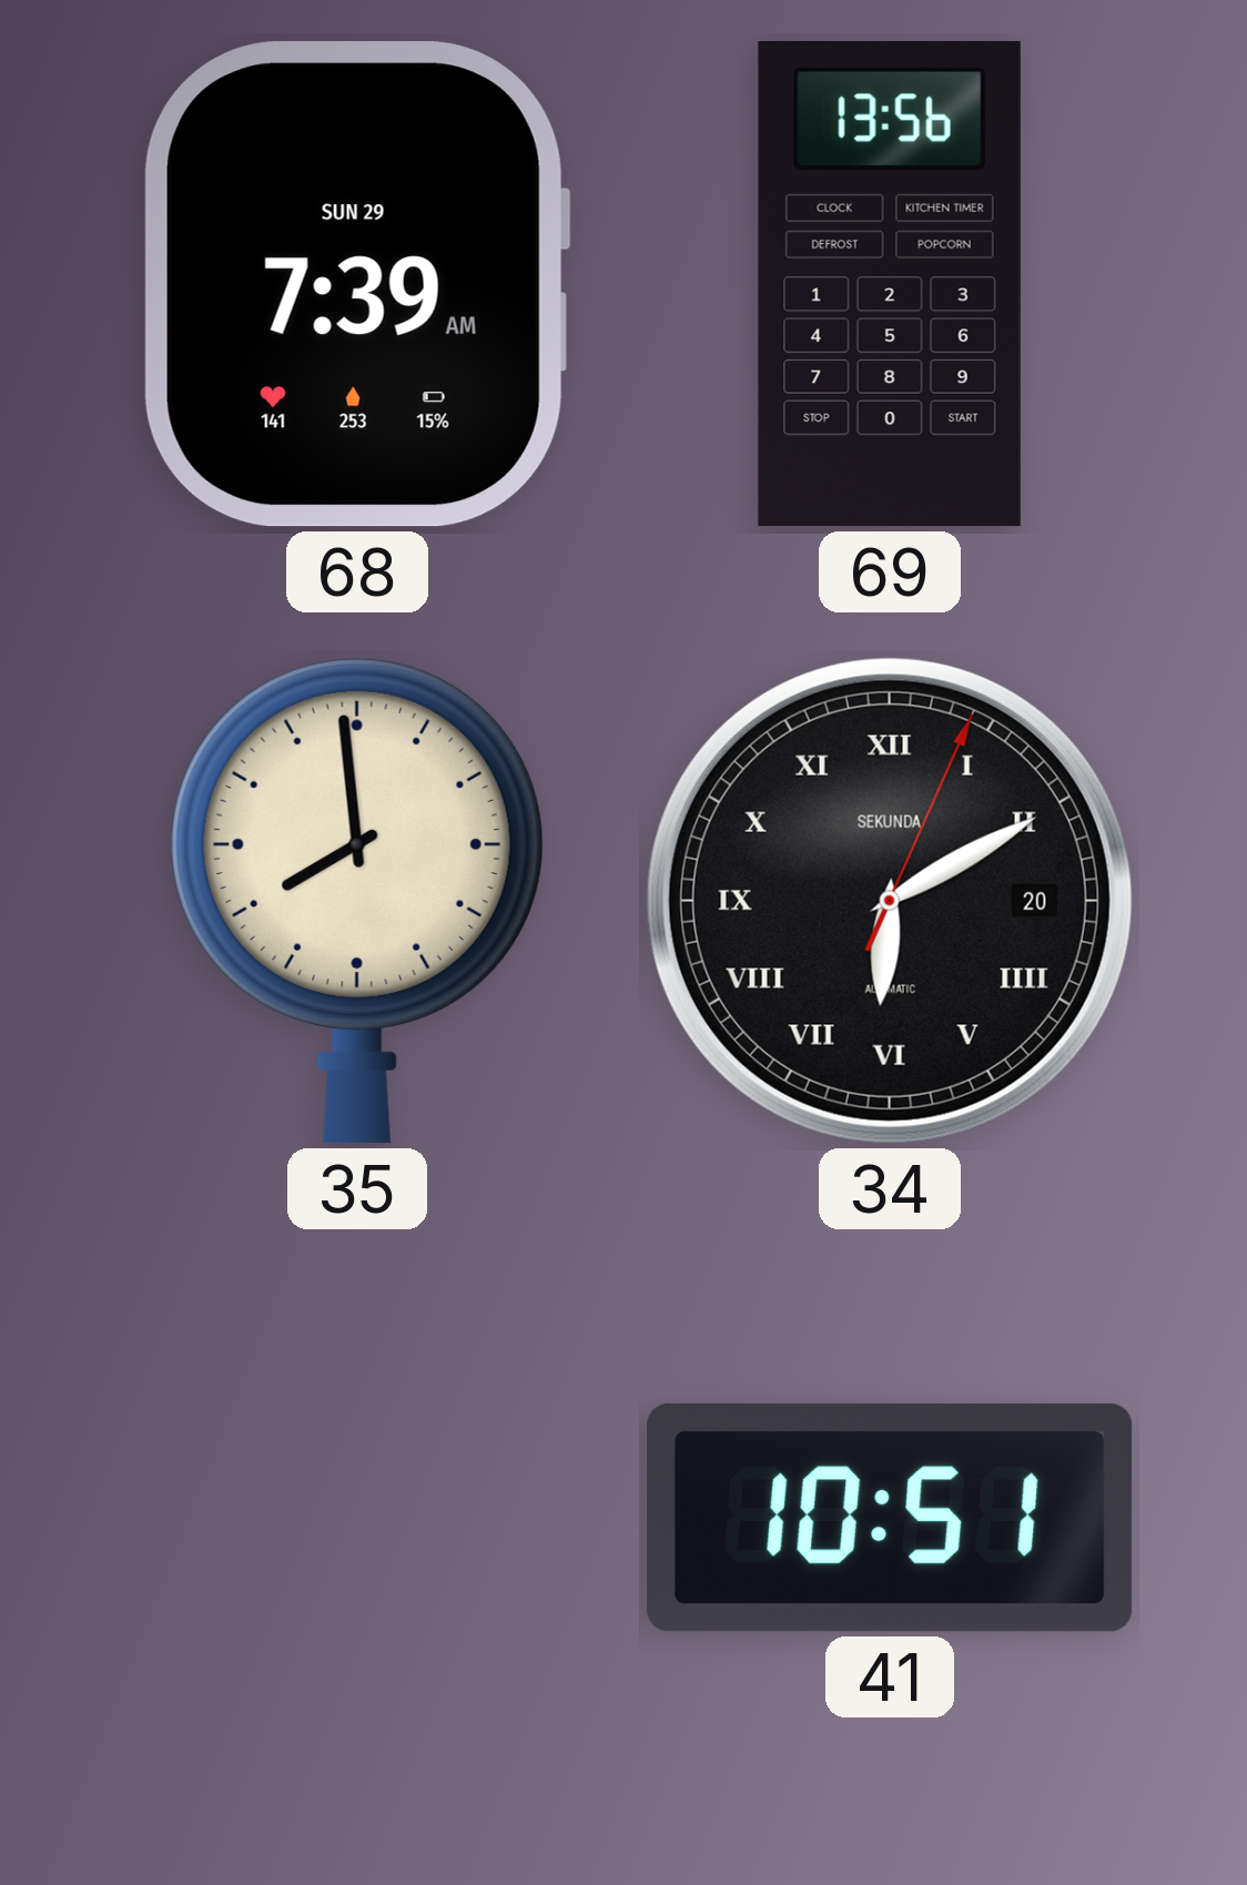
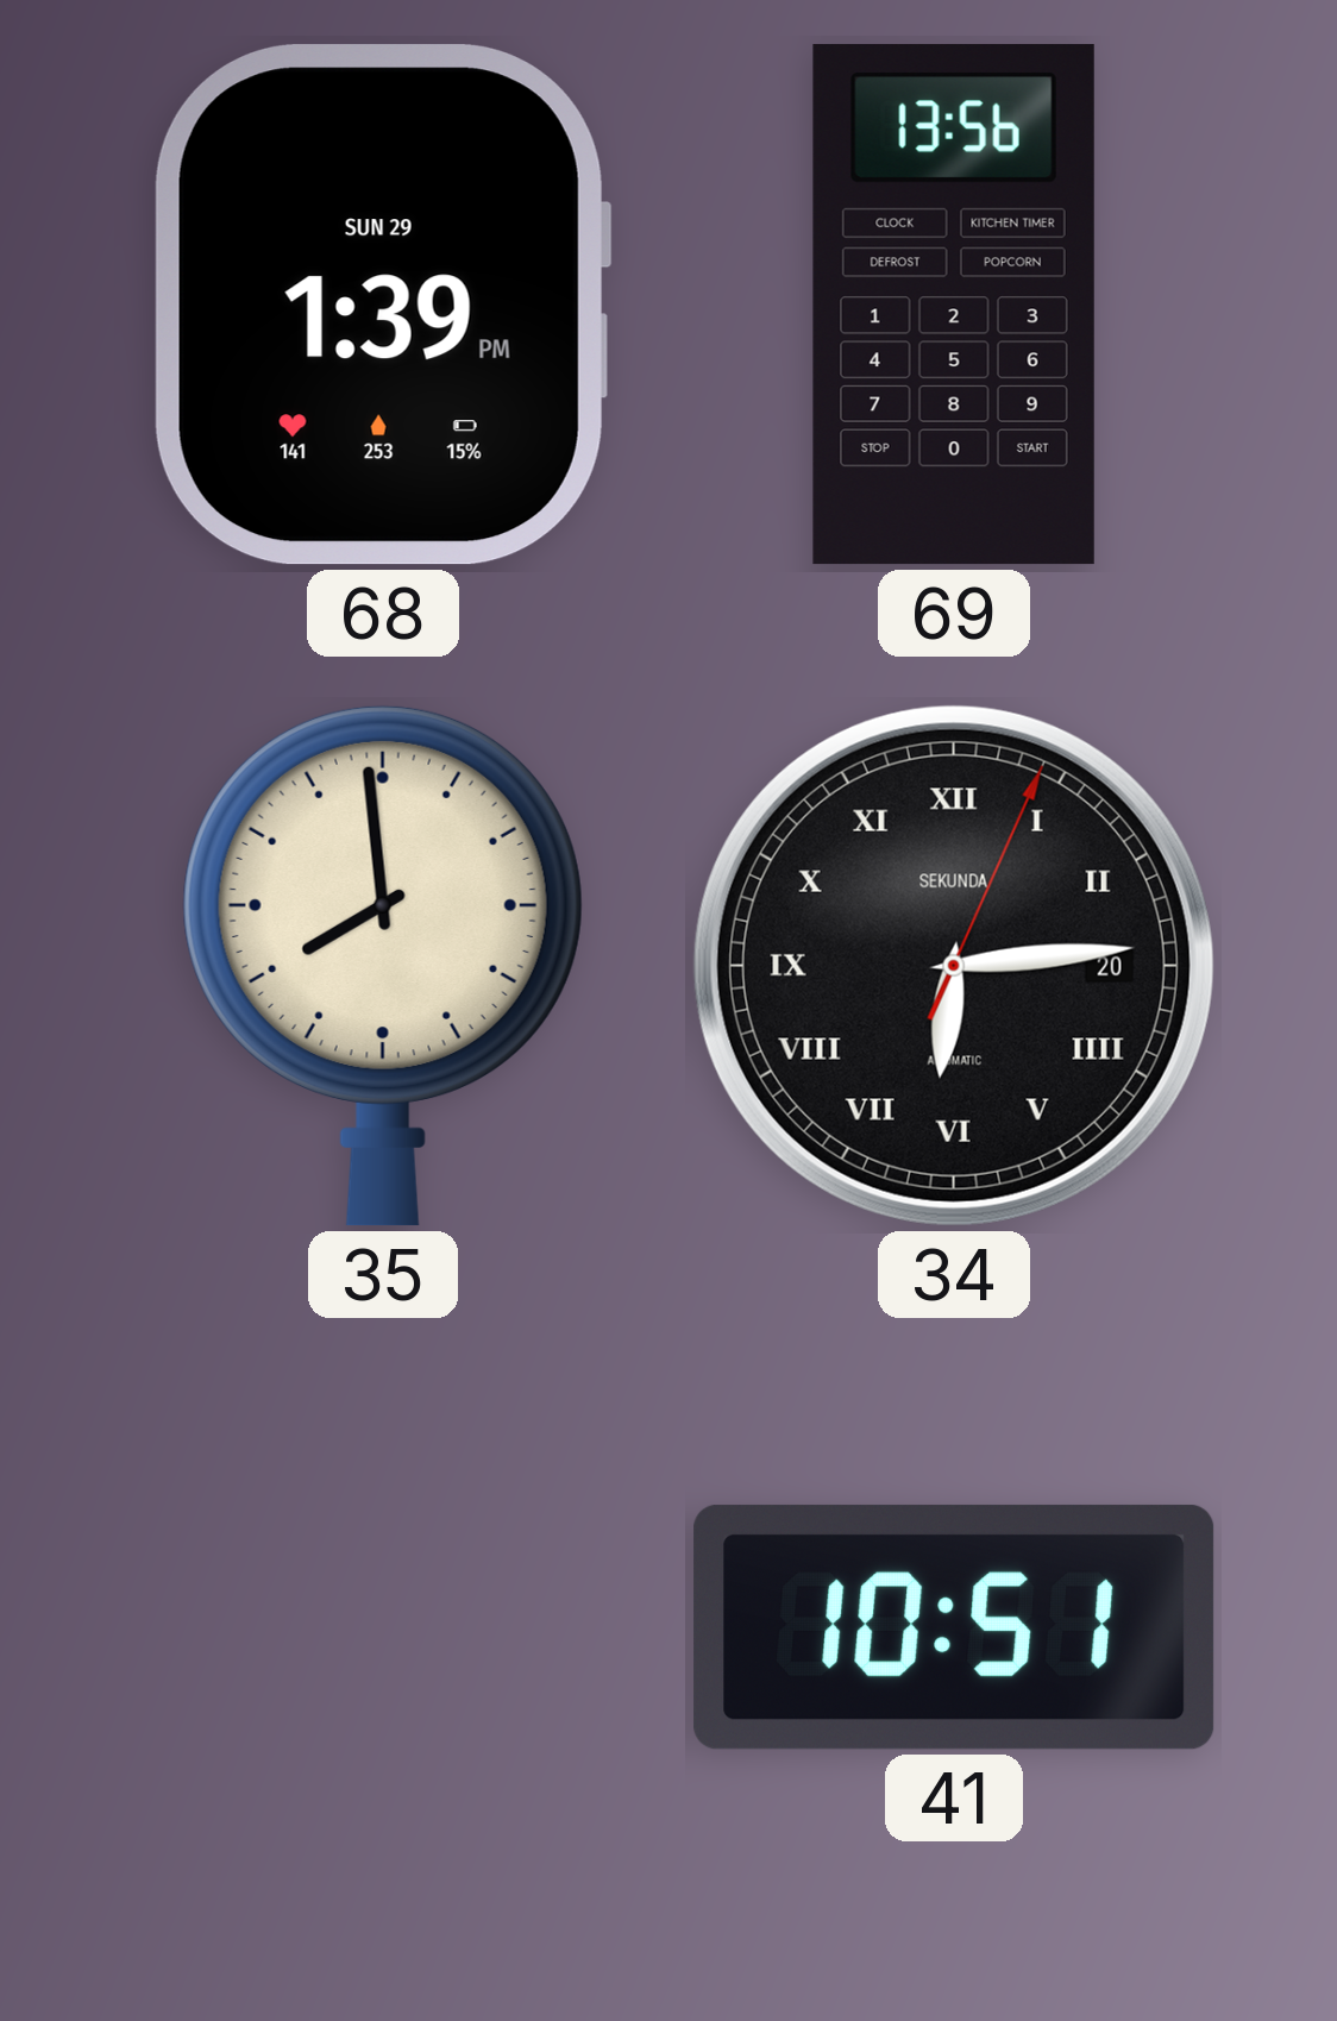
68: 7:39 -> 1:39 (383, 305)
34: 6:10 -> 6:14 (954, 966)
